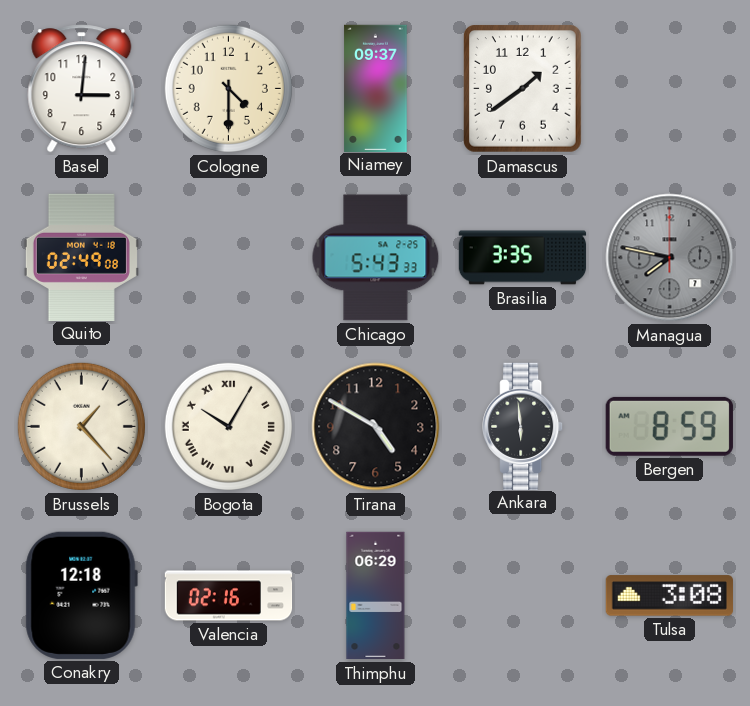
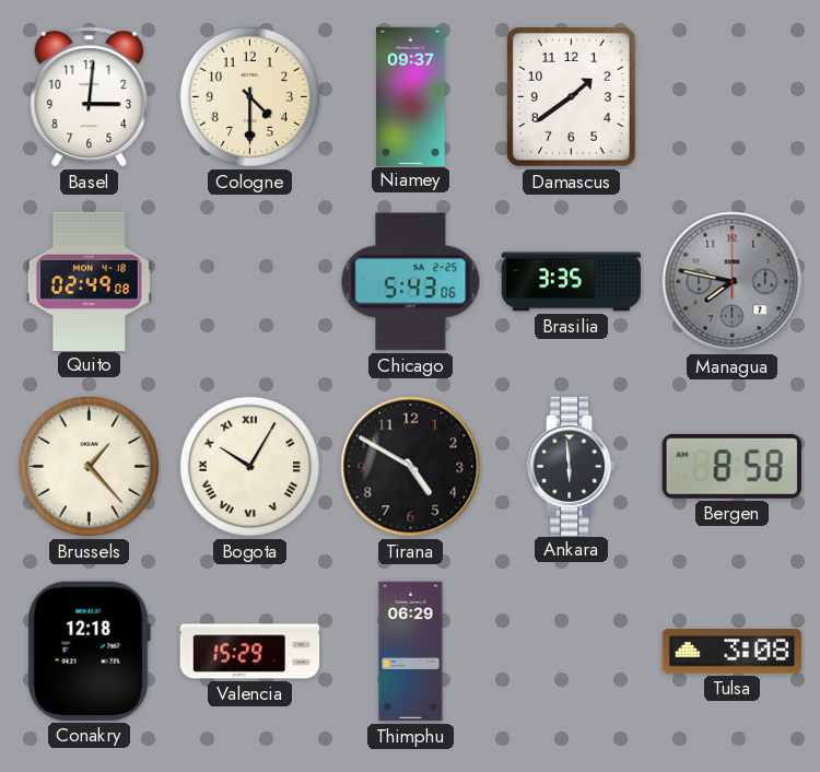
Chicago: 5:43:33 -> 5:43:06 (411, 282)
Bergen: 8:59 -> 8:58 (731, 466)
Valencia: 02:16 -> 15:29 (250, 652)
